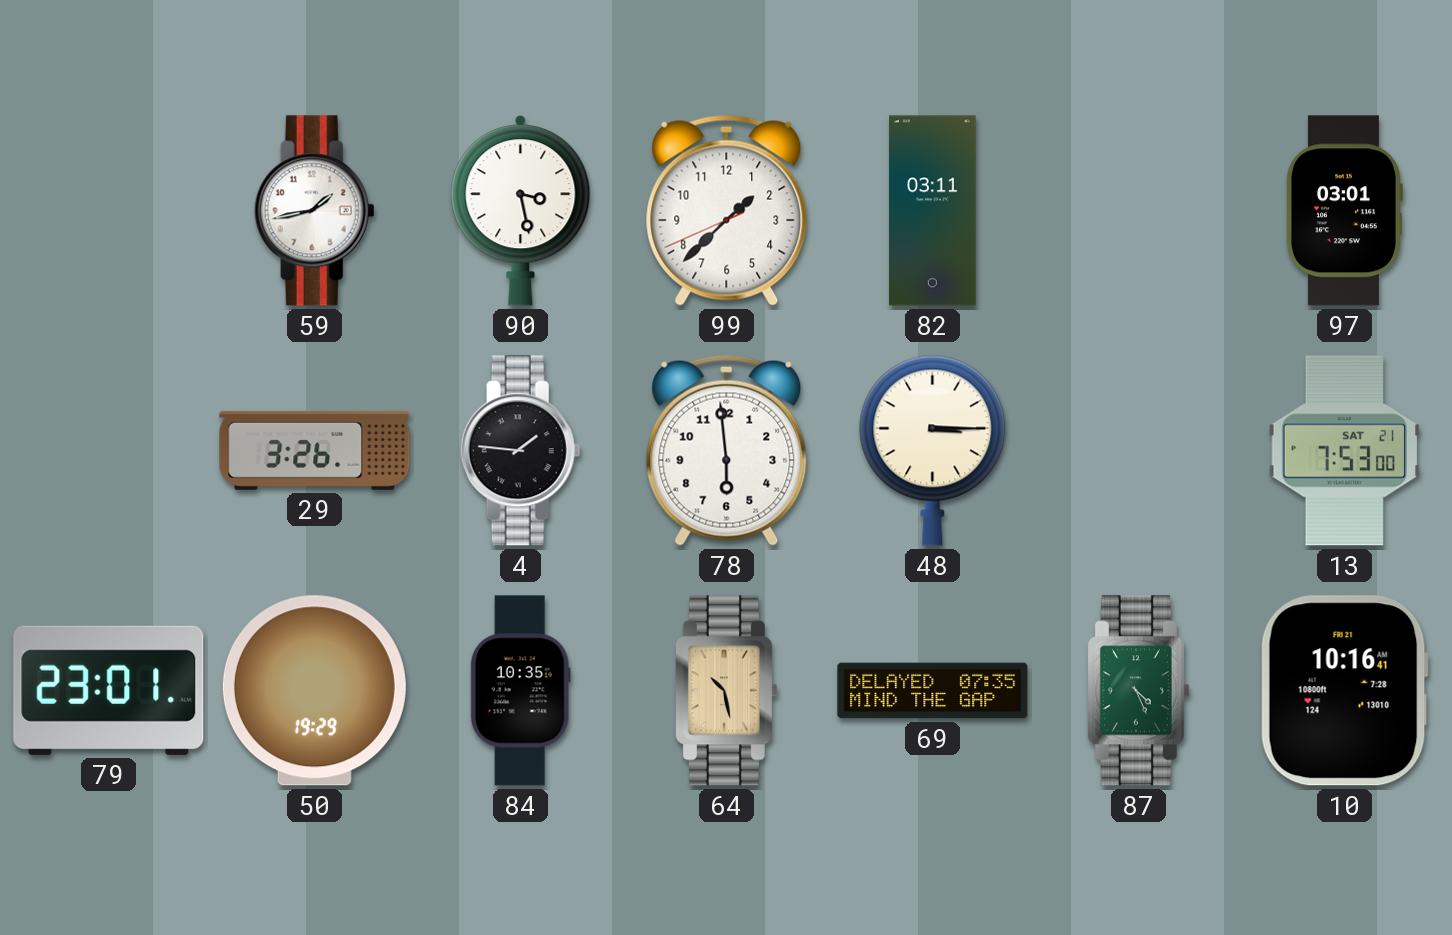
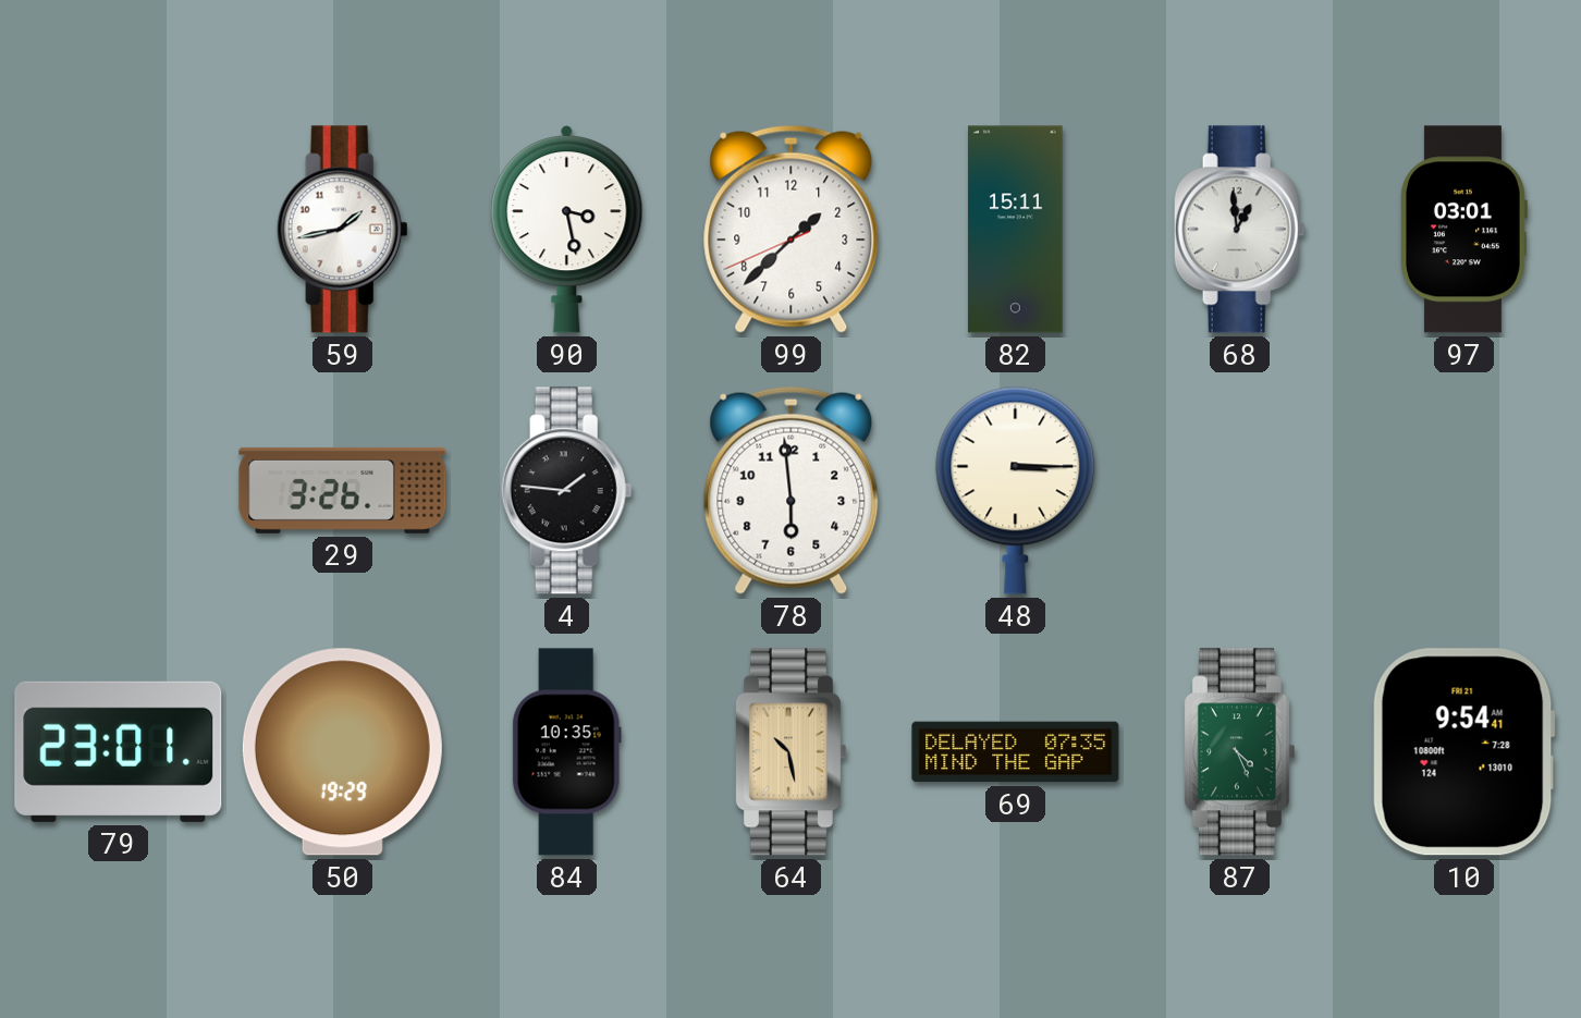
82: 03:11 -> 15:11 (1016, 230)
68: none -> 12:59 (1239, 230)
13: 7:53 -> none (1345, 451)
10: 10:16 -> 9:54 (1463, 752)
